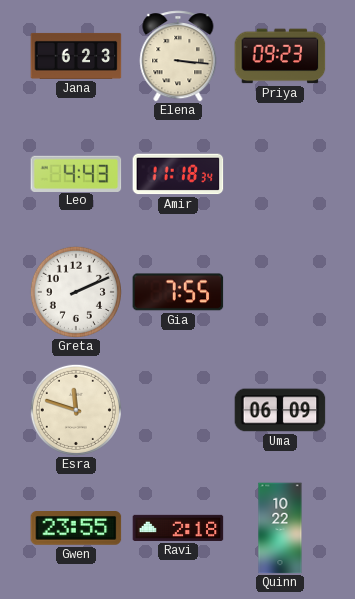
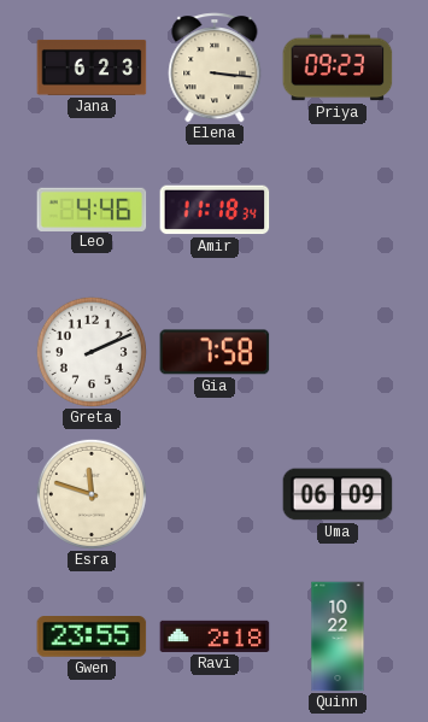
Leo: 4:43 -> 4:46 (92, 209)
Gia: 7:55 -> 7:58 (215, 352)
